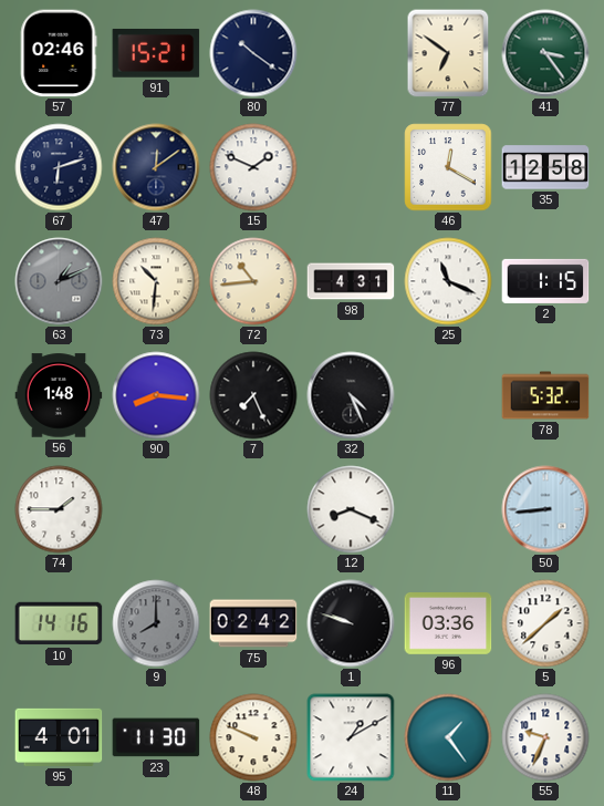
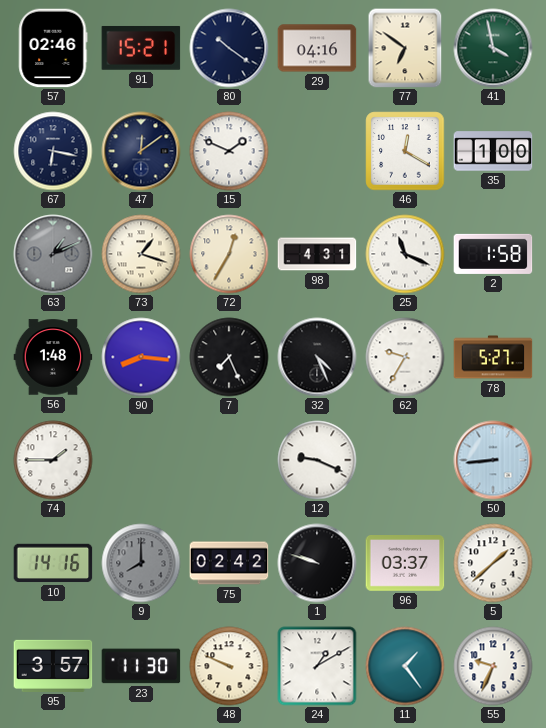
29: none -> 04:16 (317, 48)
41: 3:24 -> 3:58 (493, 48)
67: 6:12 -> 6:17 (53, 151)
35: 12:58 -> 1:00 (493, 151)
73: 10:31 -> 1:18 (141, 254)
72: 10:44 -> 12:35 (229, 254)
2: 1:15 -> 1:58 (493, 254)
62: none -> 9:35 (405, 357)
78: 5:32 -> 5:27 (493, 357)
12: 8:19 -> 9:19 (317, 460)
96: 03:36 -> 03:37 (405, 564)
95: 4:01 -> 3:57 (53, 666)
